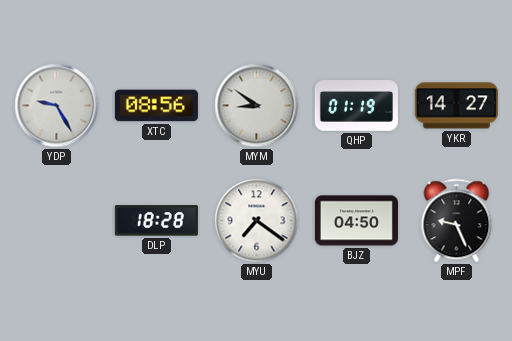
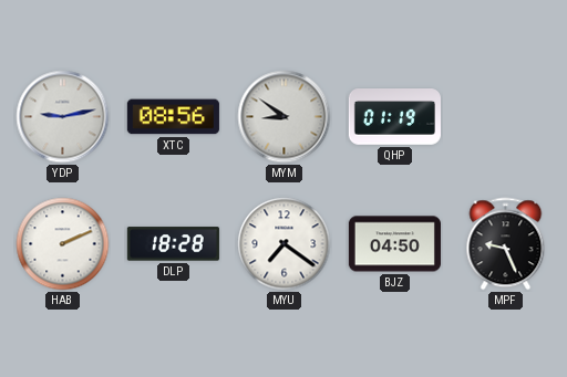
YDP: 9:25 -> 9:13 (63, 117)
YKR: 14:27 -> none (456, 106)
HAB: none -> 2:11 (63, 244)
